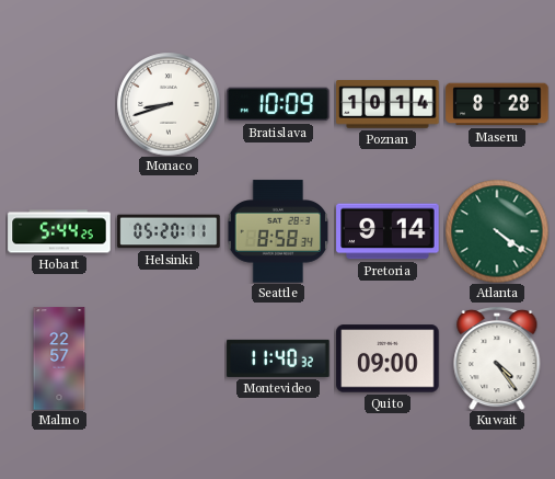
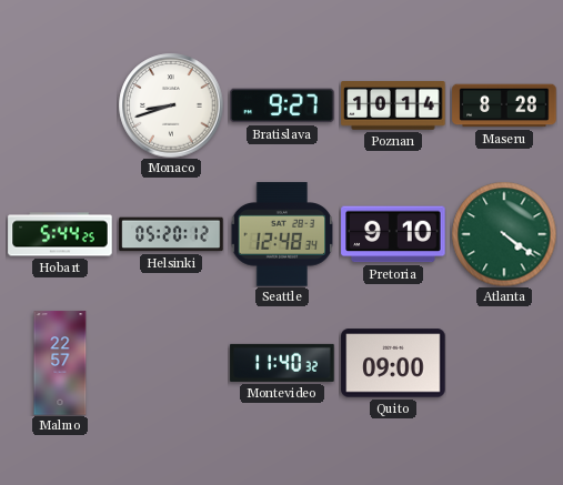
Bratislava: 10:09 -> 9:27 (282, 105)
Helsinki: 05:20:11 -> 05:20:12 (171, 234)
Seattle: 8:58 -> 12:48 (282, 234)
Pretoria: 9:14 -> 9:10 (393, 234)
Kuwait: 4:24 -> none (497, 358)
